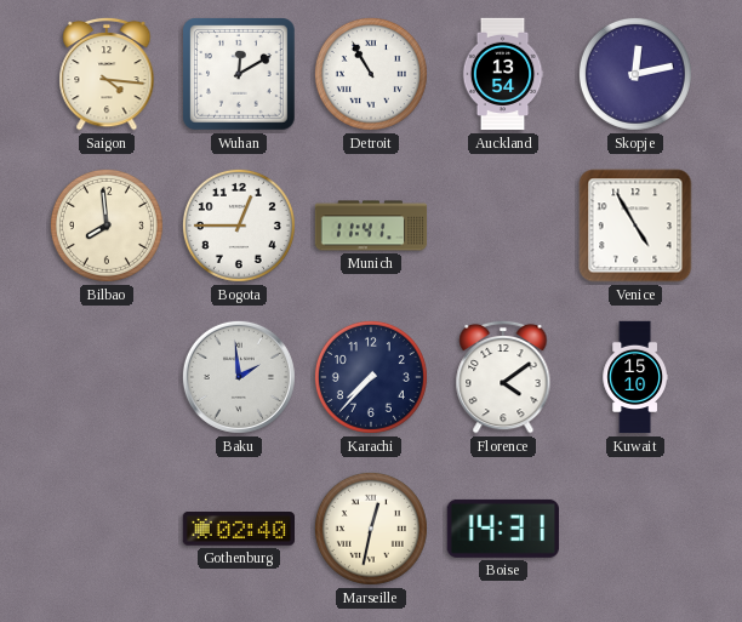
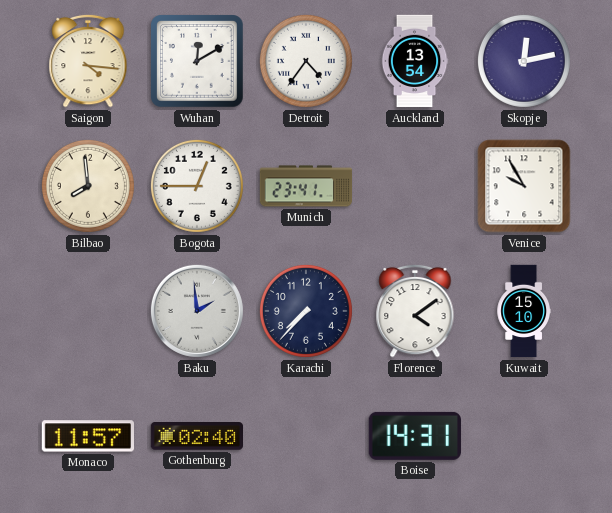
Detroit: 10:55 -> 4:36 (306, 61)
Munich: 11:41 -> 23:41 (306, 186)
Venice: 4:55 -> 9:55 (524, 186)
Monaco: none -> 11:57 (87, 436)
Marseille: 12:32 -> none (371, 529)
